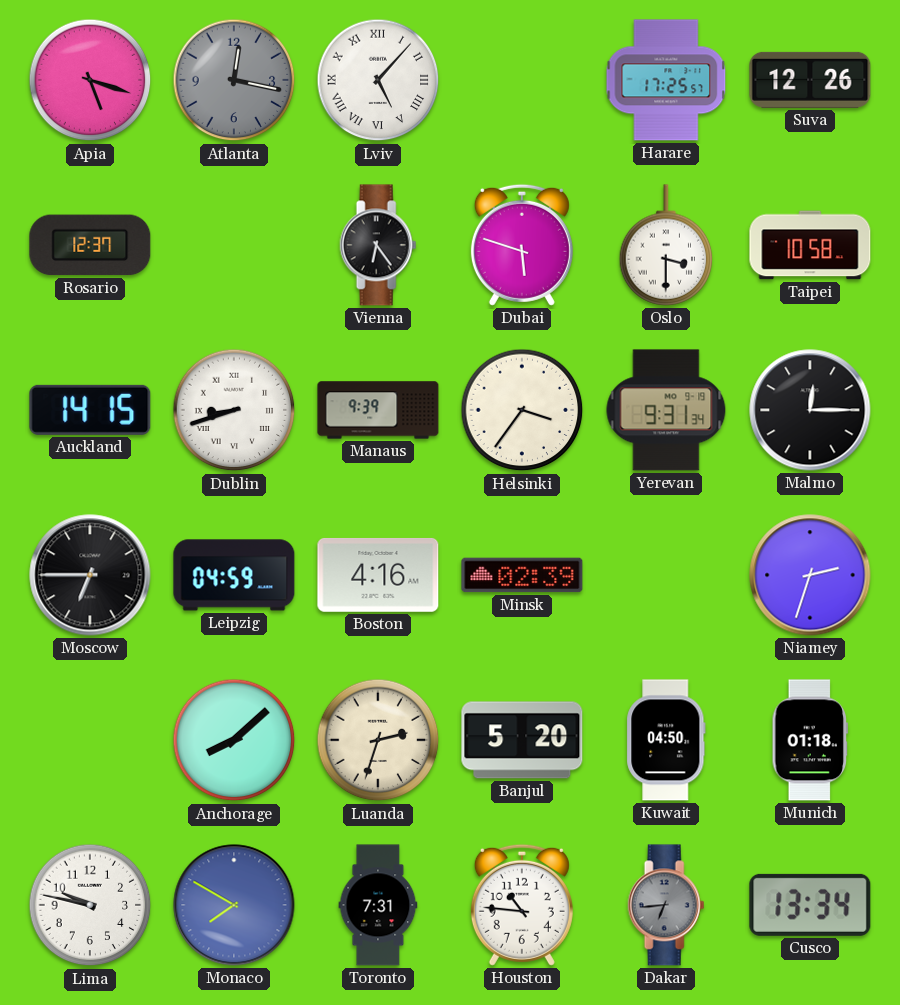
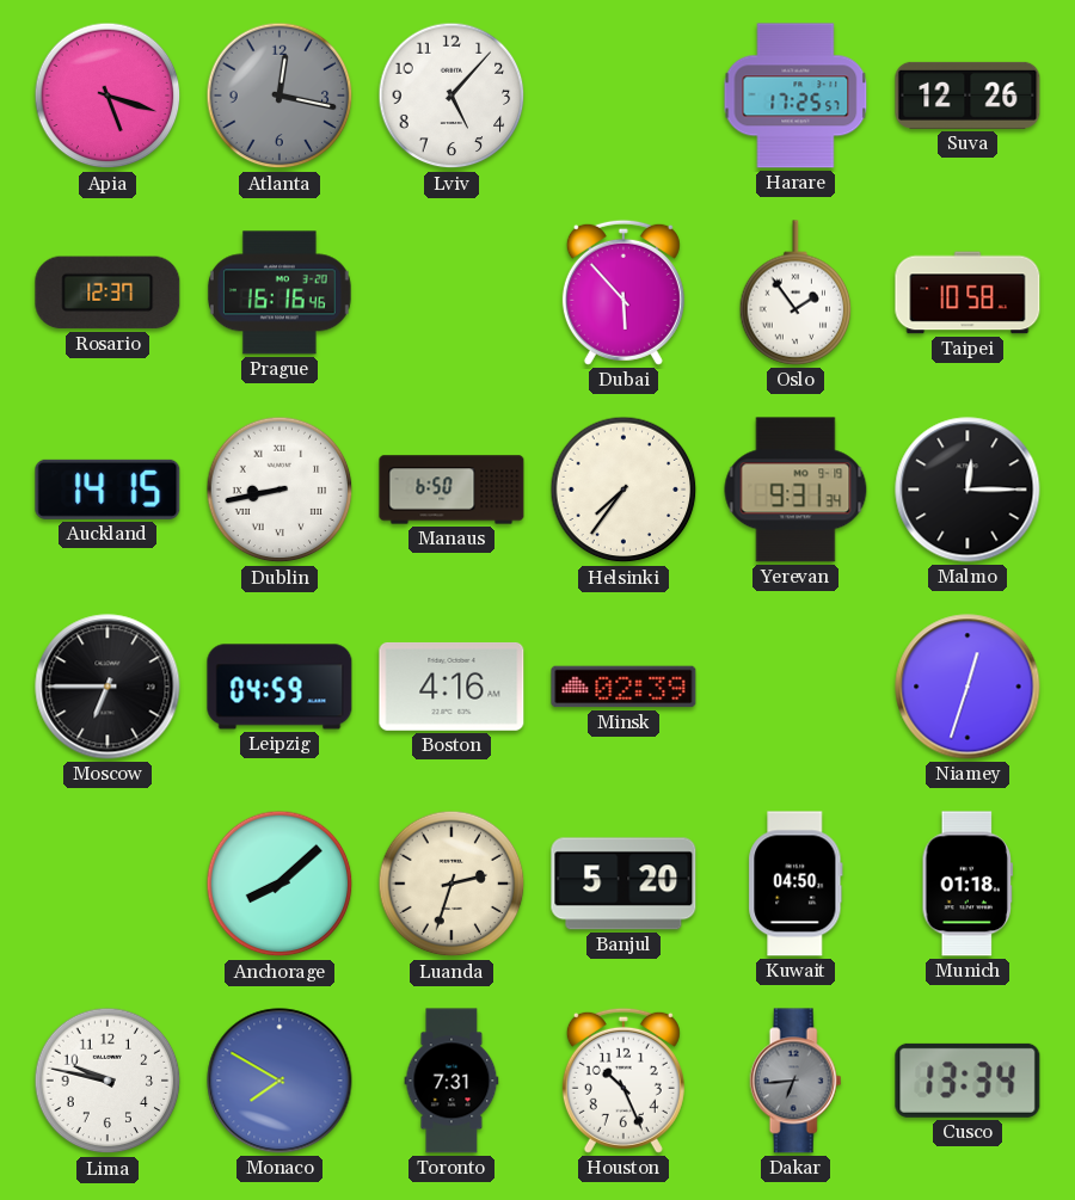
Lviv numerals: Roman -> Arabic (451, 96)
Prague: none -> 16:16 (279, 293)
Vienna: 6:24 -> none (378, 245)
Dubai: 5:48 -> 5:53 (623, 293)
Oslo: 3:30 -> 1:54 (795, 293)
Dublin: 8:42 -> 8:43 (279, 490)
Manaus: 9:39 -> 6:50 (451, 490)
Helsinki: 3:36 -> 7:36 (623, 490)
Niamey: 2:33 -> 12:33 (967, 687)
Houston: 10:46 -> 10:26 (623, 1081)
